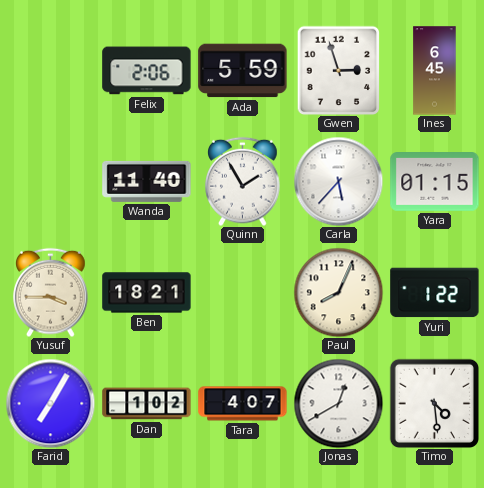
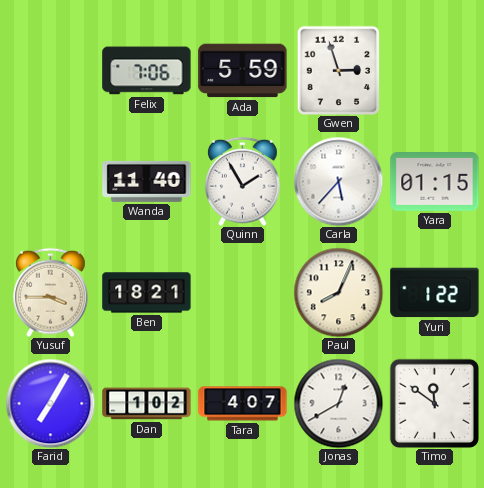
Felix: 2:06 -> 7:06 (147, 71)
Ines: 6:45 -> none (435, 71)
Timo: 4:29 -> 11:51 (434, 403)
